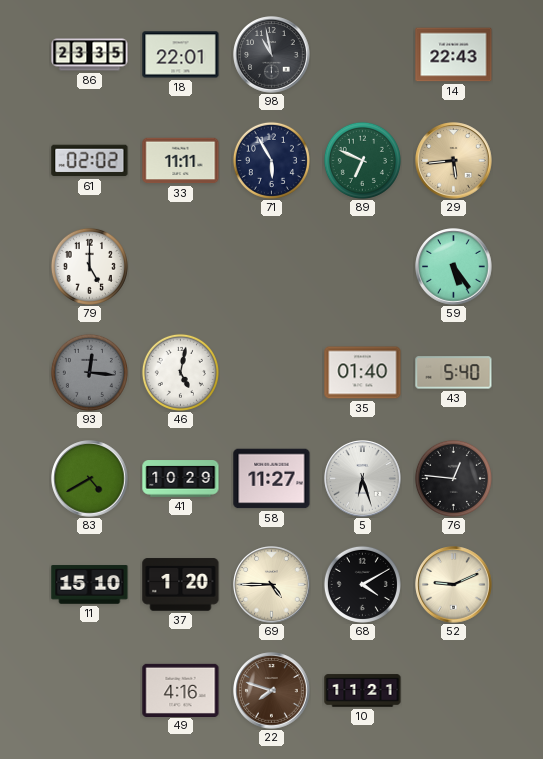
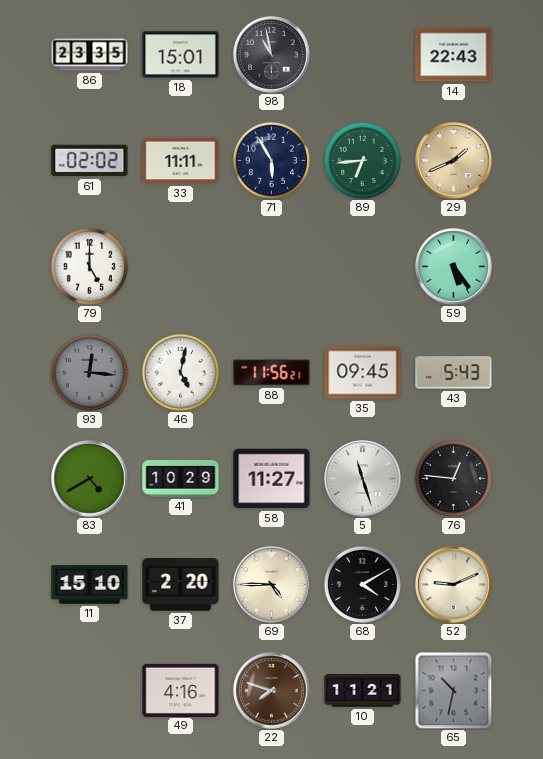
18: 22:01 -> 15:01 (181, 55)
89: 6:49 -> 6:44 (362, 160)
29: 5:44 -> 1:41 (454, 161)
88: none -> 11:56 (272, 373)
35: 01:40 -> 09:45 (363, 373)
43: 5:40 -> 5:43 (454, 373)
5: 6:27 -> 11:27 (363, 479)
37: 1:20 -> 2:20 (181, 585)
65: none -> 10:32 (453, 690)
